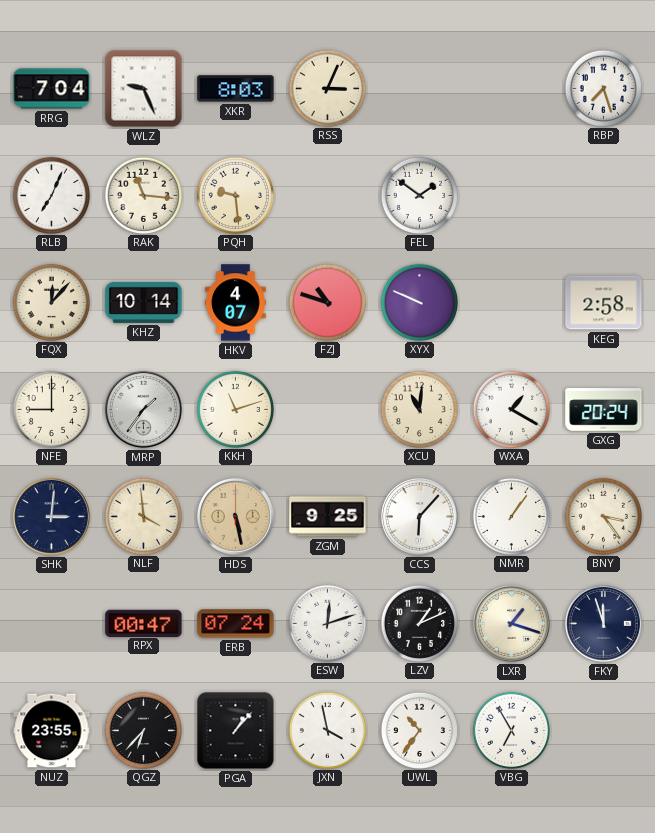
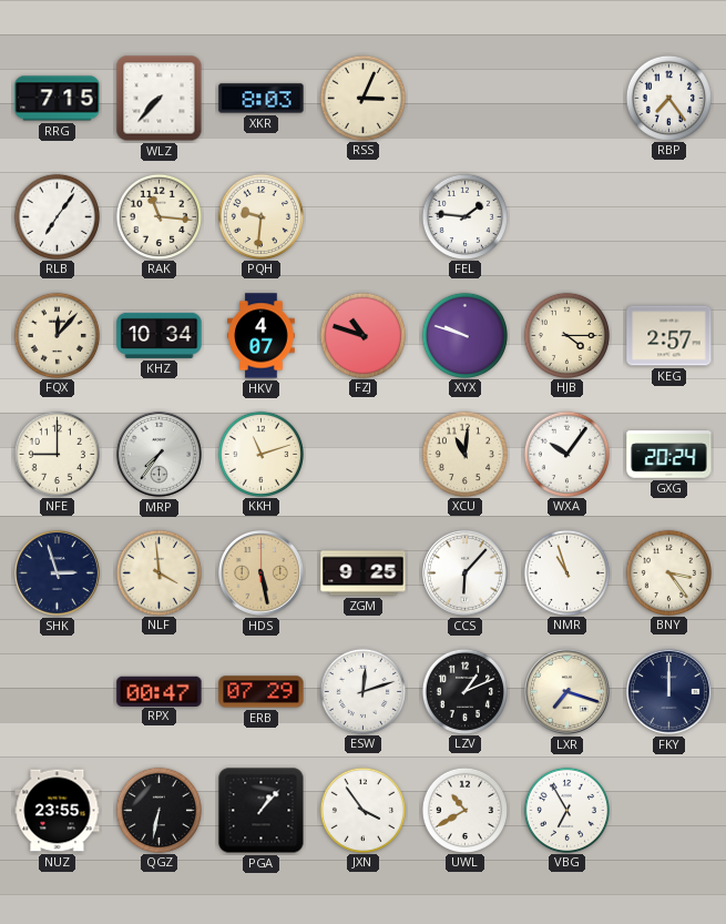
RRG: 7:04 -> 7:15 (58, 99)
WLZ: 9:26 -> 7:37 (160, 99)
RBP: 7:27 -> 7:24 (668, 98)
RLB: 7:04 -> 7:06 (57, 216)
PQH: 9:29 -> 9:31 (260, 216)
FEL: 1:51 -> 1:46 (464, 216)
KHZ: 10:14 -> 10:34 (160, 335)
XYX: 9:49 -> 9:48 (464, 335)
HJB: none -> 4:15 (566, 335)
KEG: 2:58 -> 2:57 (669, 336)
MRP: 1:36 -> 7:36 (159, 454)
WXA: 1:20 -> 10:06 (566, 454)
SHK: 3:01 -> 2:57 (57, 572)
NMR: 1:06 -> 10:57 (566, 572)
ERB: 07:24 -> 07:29 (262, 692)
LXR: 1:18 -> 7:18 (566, 691)
FKY: 11:57 -> 12:00 (668, 691)
QGZ: 6:37 -> 6:32 (159, 810)
JXN: 3:58 -> 3:54 (362, 810)
UWL: 10:36 -> 10:40 (464, 810)
